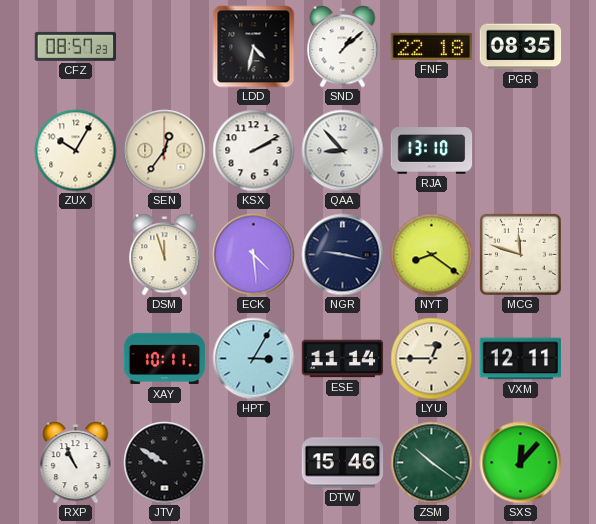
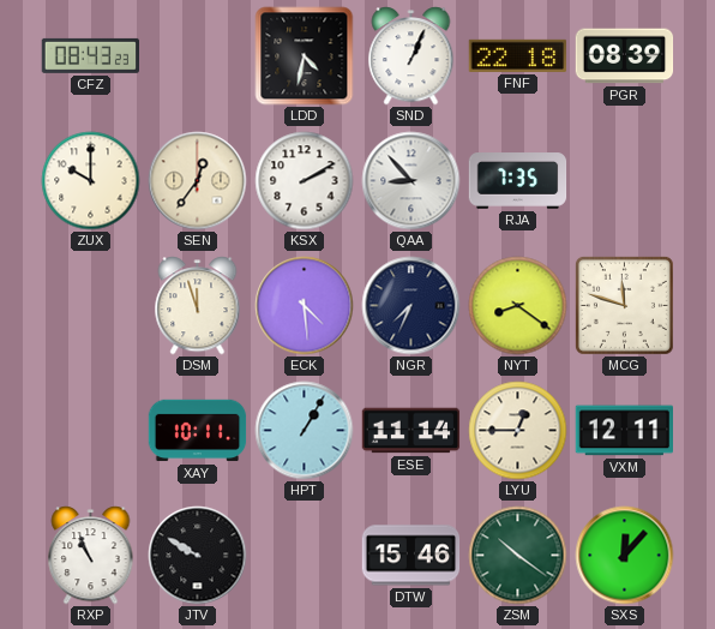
CFZ: 08:57 -> 08:43 (90, 55)
SND: 1:08 -> 1:04 (411, 56)
PGR: 08:35 -> 08:39 (625, 56)
ZUX: 10:05 -> 10:00 (91, 181)
RJA: 13:10 -> 7:35 (518, 181)
NGR: 9:17 -> 7:34 (411, 306)
HPT: 3:05 -> 1:05 (305, 431)
